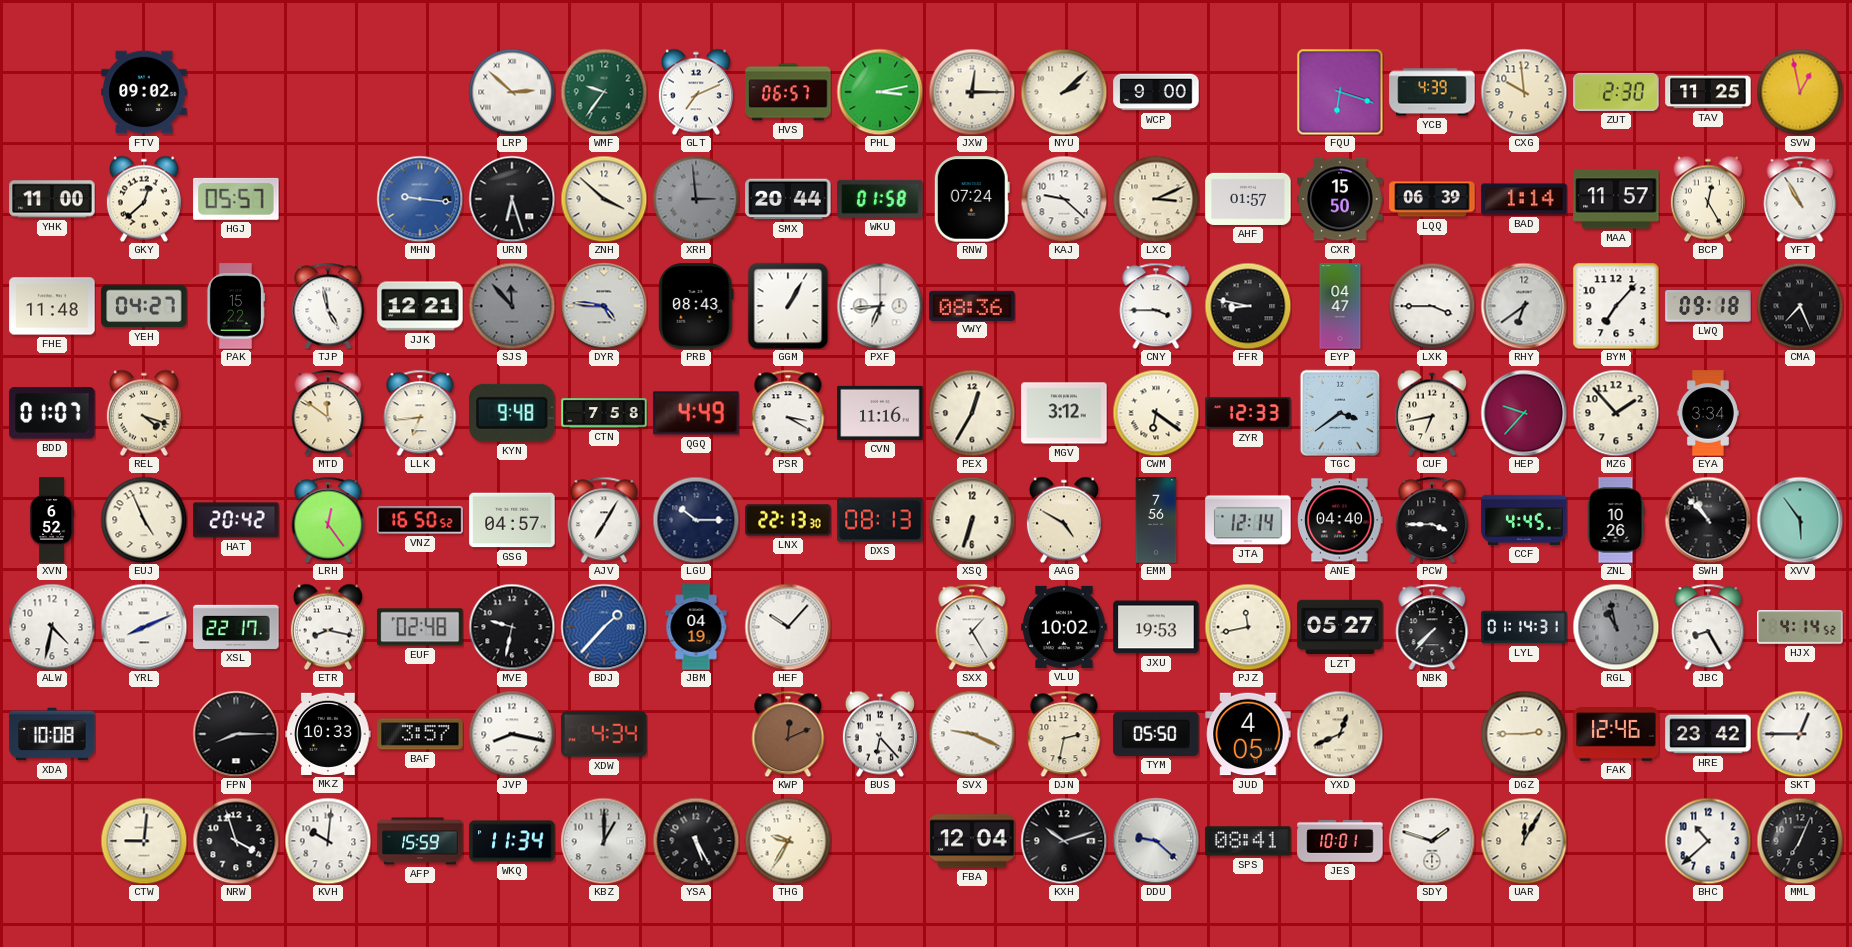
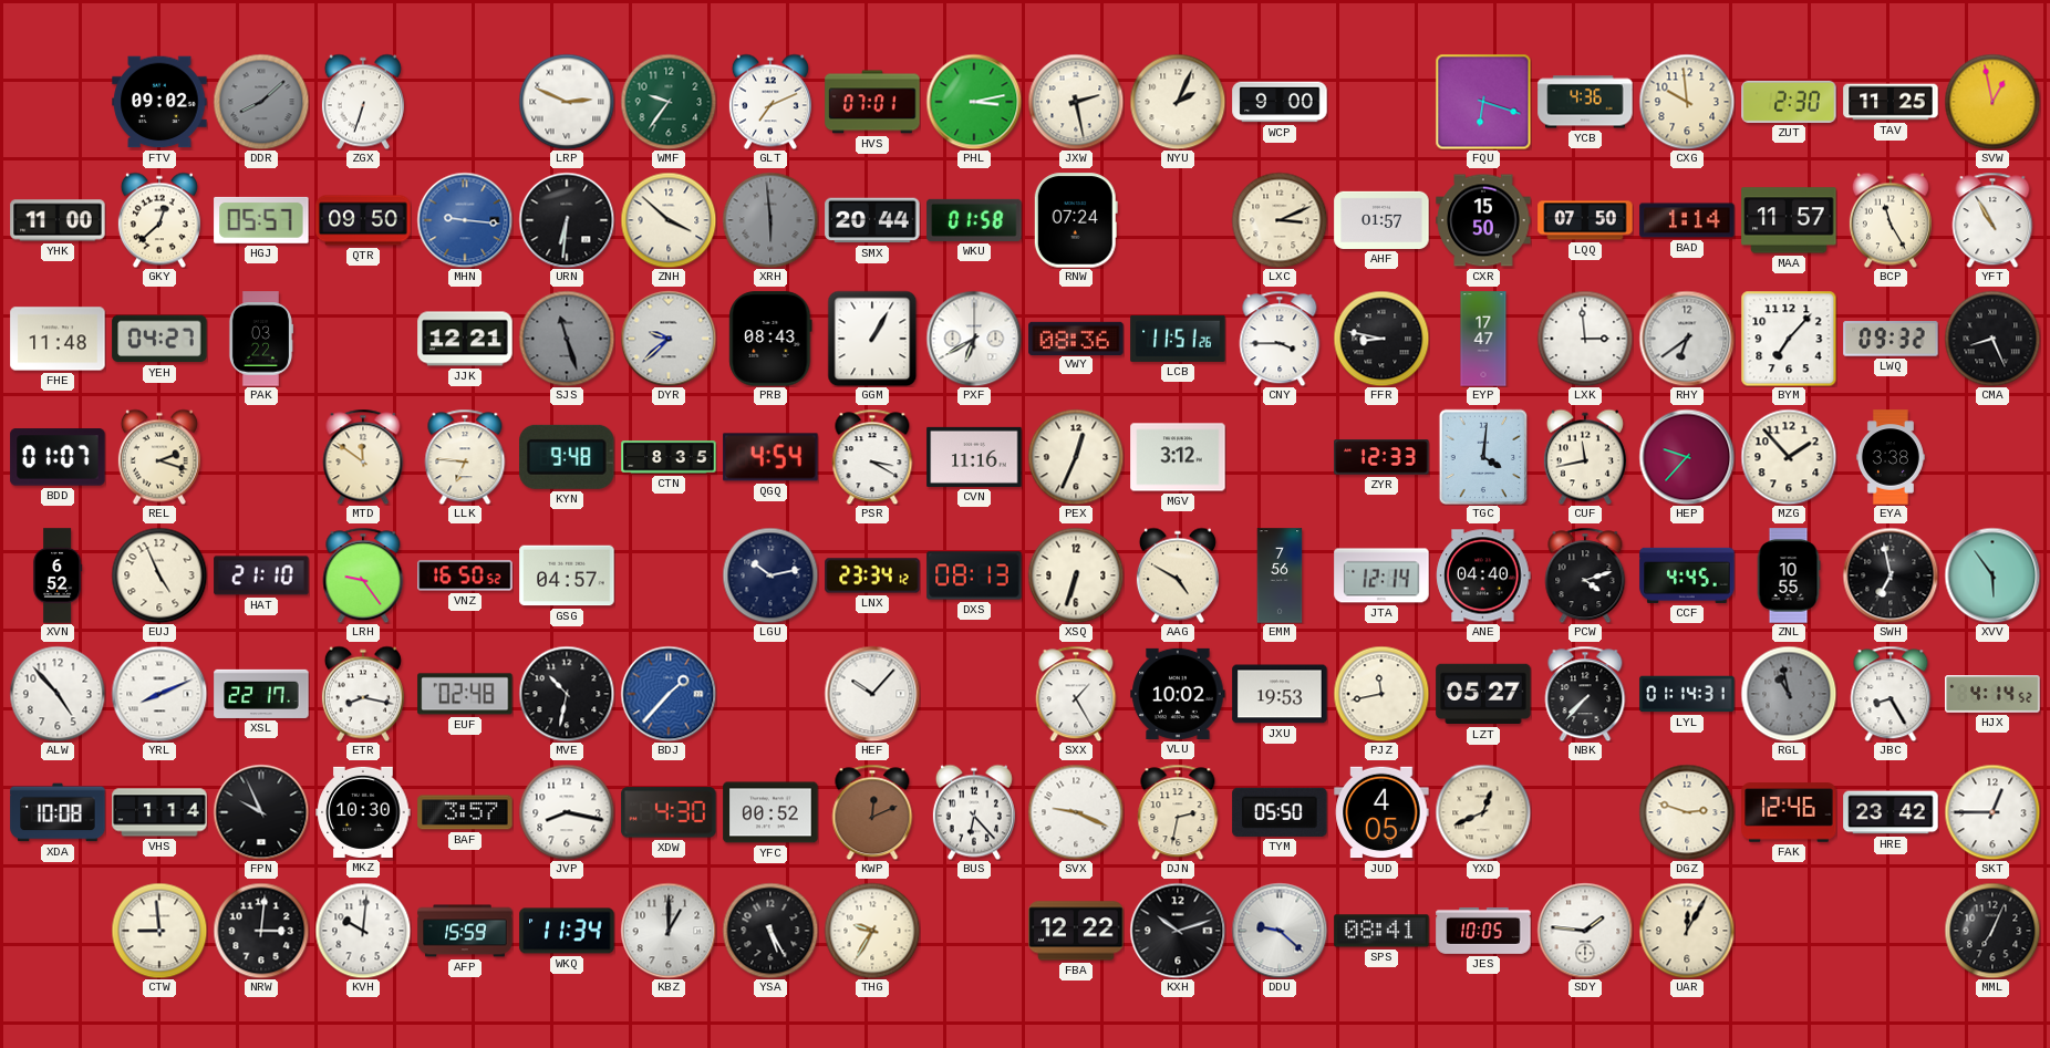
DDR: none -> 8:08 (261, 102)
ZGX: none -> 6:33 (363, 102)
LRP: 2:52 -> 2:49 (567, 102)
HVS: 06:57 -> 07:01 (872, 102)
JXW: 12:15 -> 2:28 (1076, 102)
NYU: 2:08 -> 2:04 (1178, 102)
YCB: 4:39 -> 4:36 (1585, 102)
QTR: none -> 09:50 (363, 220)
URN: 6:27 -> 6:31 (567, 220)
XRH: 2:59 -> 5:59 (770, 220)
KAJ: 9:22 -> none (1064, 199)
LQQ: 06:39 -> 07:50 (1585, 220)
BCP: 12:25 -> 11:25 (1891, 220)
PAK: 15:22 -> 03:22 (261, 339)
TJP: 4:58 -> none (328, 306)
SJS: 11:53 -> 11:27 (567, 339)
DYR: 4:46 -> 9:38 (669, 339)
PXF: 6:44 -> 6:40 (974, 339)
LCB: none -> 11:51 (1178, 339)
EYP: 04:47 -> 17:47 (1483, 339)
LXK: 3:45 -> 2:59 (1585, 339)
LWQ: 09:18 -> 09:32 (1891, 339)
CMA: 7:26 -> 8:26 (1992, 339)
REL: 4:18 -> 2:18 (159, 457)
LLK: 6:44 -> 6:46 (465, 457)
CTN: 7:58 -> 8:35 (669, 457)
QGQ: 4:49 -> 4:54 (770, 457)
PEX: 12:35 -> 12:34 (1076, 457)
CWM: 6:21 -> none (1156, 413)
TGC: 3:39 -> 4:01 (1483, 457)
CUF: 6:43 -> 11:43 (1585, 457)
EYA: 3:34 -> 3:38 (1891, 457)
HAT: 20:42 -> 21:10 (261, 575)
LRH: 12:24 -> 9:24 (363, 575)
AJV: 7:05 -> none (604, 520)
LGU: 10:15 -> 10:13 (770, 575)
LNX: 22:13 -> 23:34 (872, 575)
PCW: 3:45 -> 4:12 (1585, 575)
ZNL: 10:26 -> 10:55 (1789, 575)
SWH: 10:53 -> 6:58 (1891, 575)
ALW: 4:32 -> 4:53 (58, 694)
MVE: 9:32 -> 10:32 (567, 694)
JBM: 04:19 -> none (696, 627)
VHS: none -> 1:14 (159, 812)
FPN: 8:15 -> 9:56 (261, 812)
MKZ: 10:33 -> 10:30 (363, 812)
XDW: 4:34 -> 4:30 (669, 812)
YFC: none -> 00:52 (770, 812)
DGZ: 2:45 -> 2:48 (1687, 812)
CTW: 9:01 -> 8:59 (159, 931)
NRW: 3:57 -> 3:01 (261, 931)
FBA: 12:04 -> 12:22 (1076, 931)
JES: 10:01 -> 10:05 (1483, 931)
SDY: 1:48 -> 1:46 (1585, 931)
BHC: 10:38 -> none (1708, 841)
